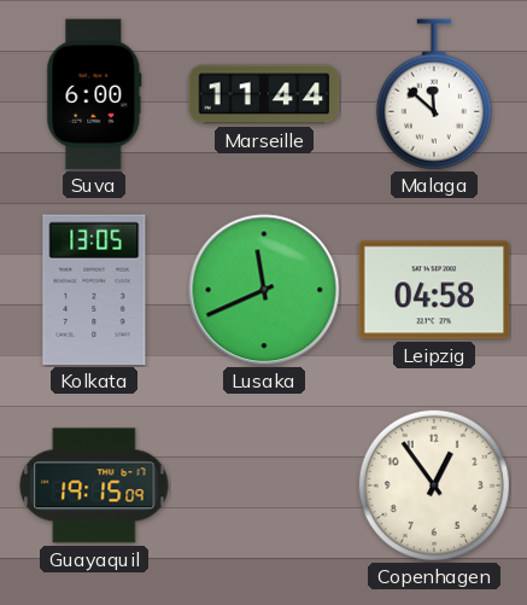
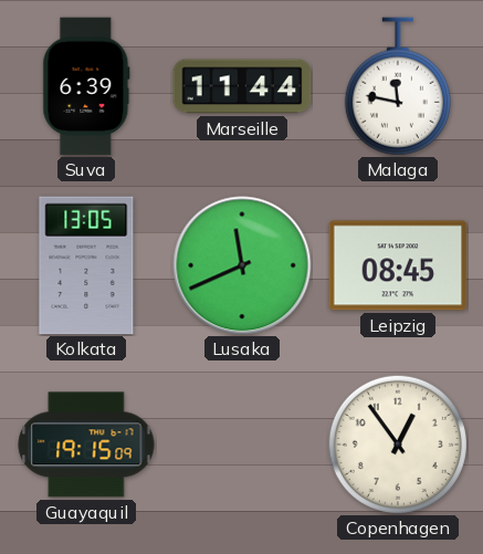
Suva: 6:00 -> 6:39 (86, 86)
Malaga: 11:52 -> 11:47 (398, 86)
Leipzig: 04:58 -> 08:45 (398, 265)
